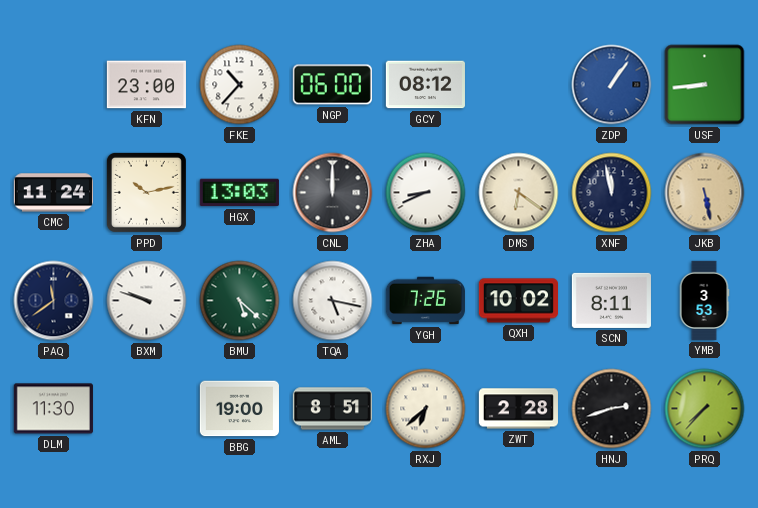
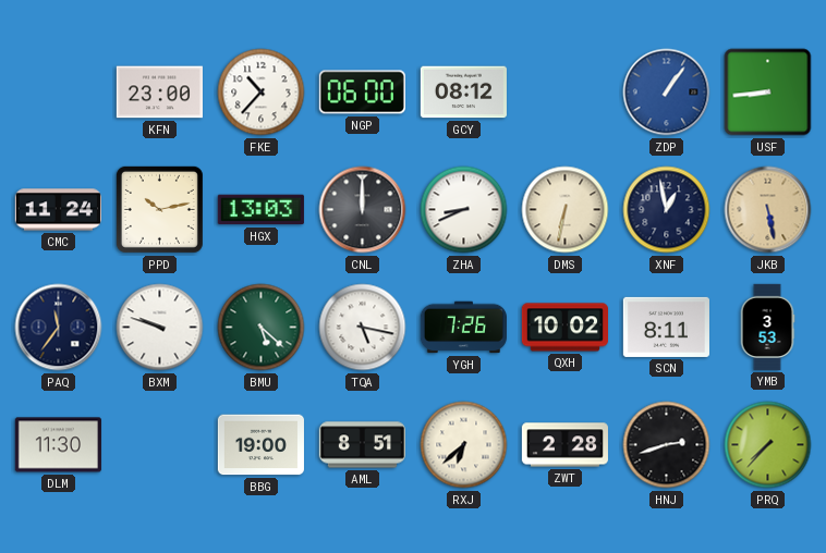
DMS: 6:21 -> 6:32 (566, 210)
XNF: 11:58 -> 12:58 (667, 210)
PAQ: 11:39 -> 11:36 (59, 328)
